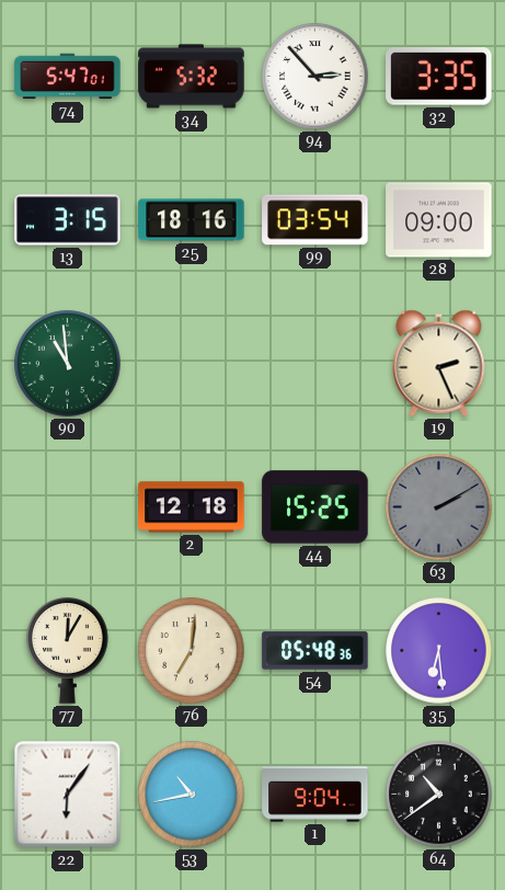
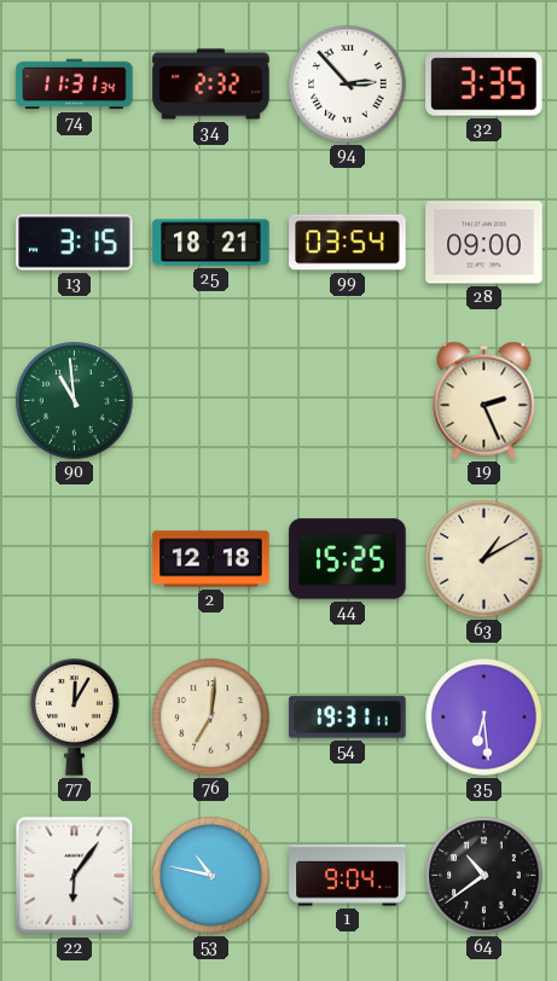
74: 5:47 -> 11:31 (75, 85)
34: 5:32 -> 2:32 (211, 85)
25: 18:16 -> 18:21 (211, 243)
63: 2:10 -> 1:10 (485, 559)
63 dial: grey -> cream (485, 559)
54: 05:48 -> 19:31 (348, 718)
53: 10:43 -> 10:47 (211, 876)
